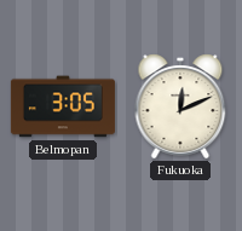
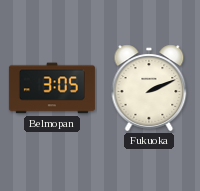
Fukuoka: 12:11 -> 2:11 (149, 88)
